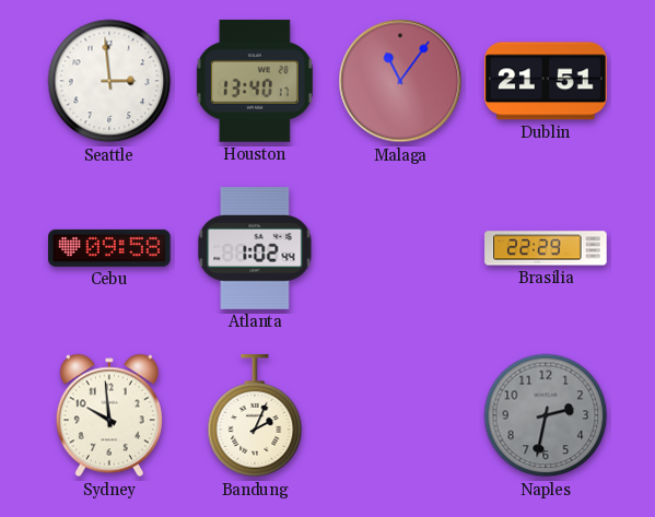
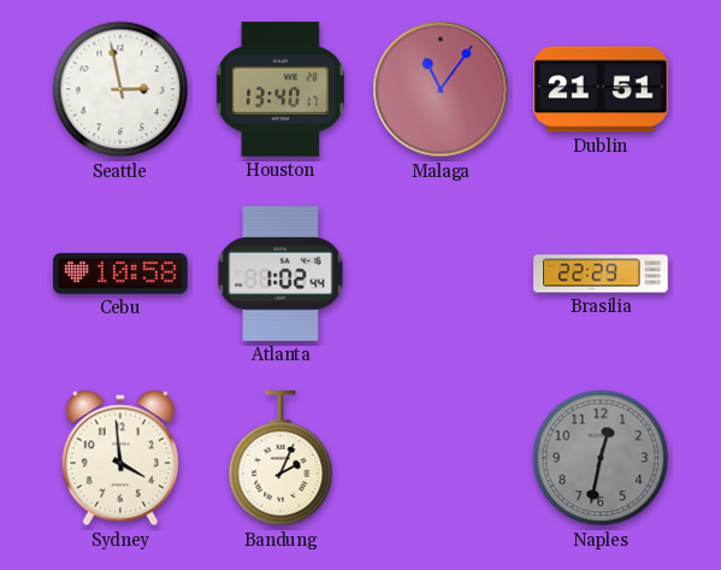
Seattle: 2:59 -> 2:58 (120, 89)
Cebu: 09:58 -> 10:58 (120, 274)
Sydney: 9:59 -> 3:59 (120, 458)
Naples: 2:32 -> 12:32 (601, 458)
